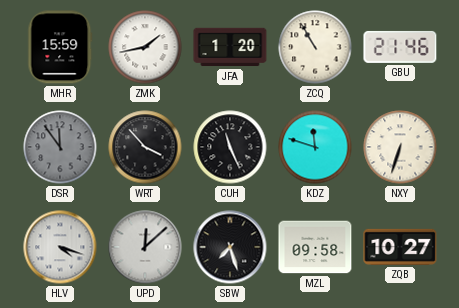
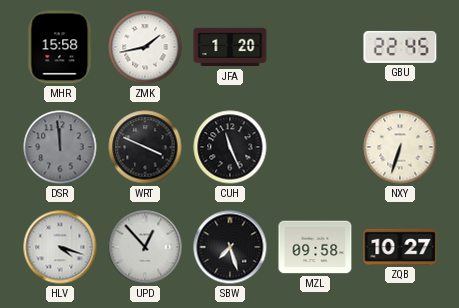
MHR: 15:59 -> 15:58 (60, 47)
ZCQ: 10:55 -> none (315, 47)
GBU: 21:46 -> 22:45 (400, 47)
DSR: 11:54 -> 11:59 (60, 147)
WRT: 3:53 -> 3:49 (145, 147)
KDZ: 11:48 -> none (315, 147)
UPD: 12:08 -> 12:53 (145, 247)
